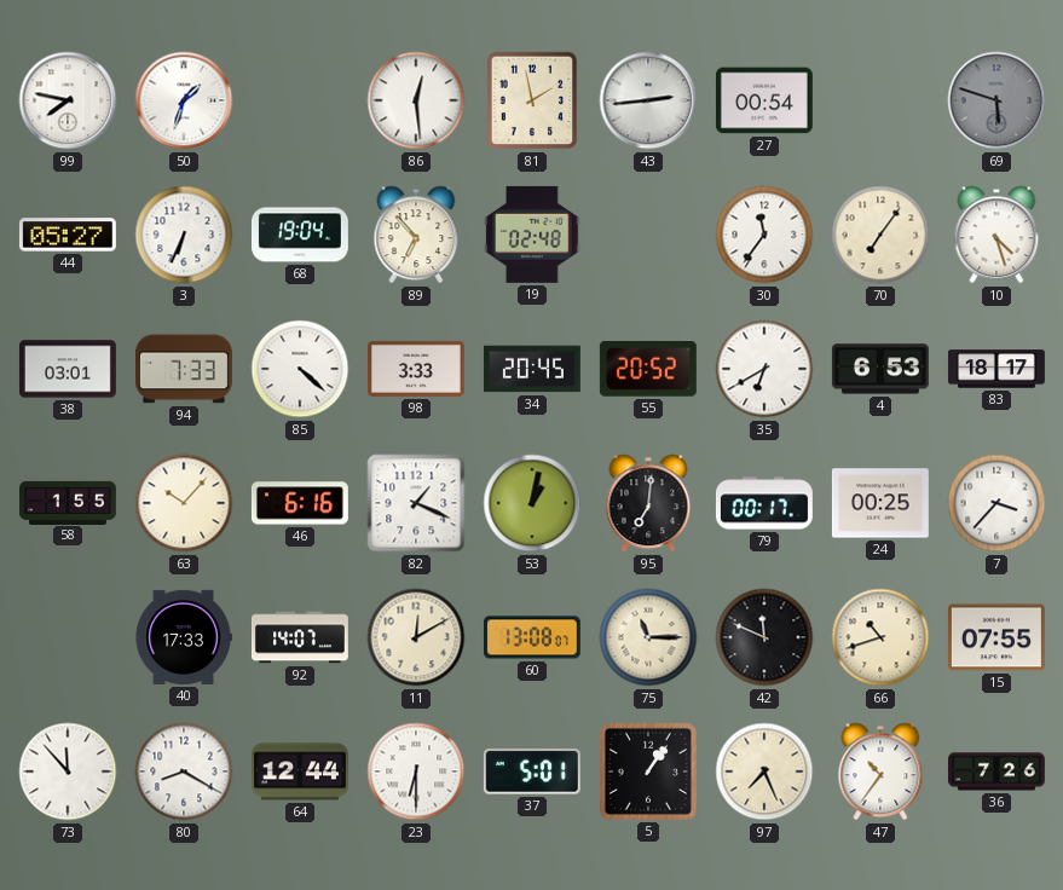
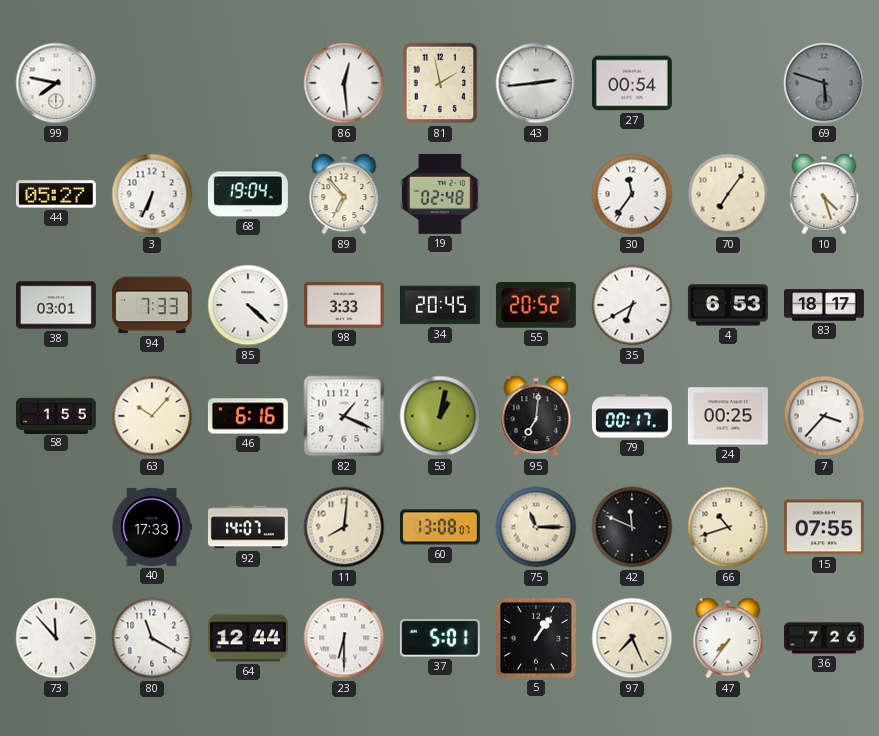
50: 1:33 -> none (184, 100)
11: 12:10 -> 8:01 (344, 527)
80: 8:20 -> 11:20 (152, 638)
47: 10:36 -> 7:36 (728, 638)
